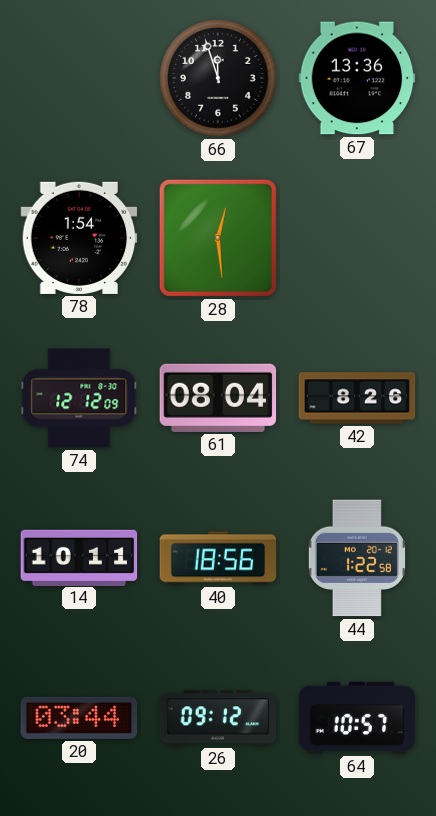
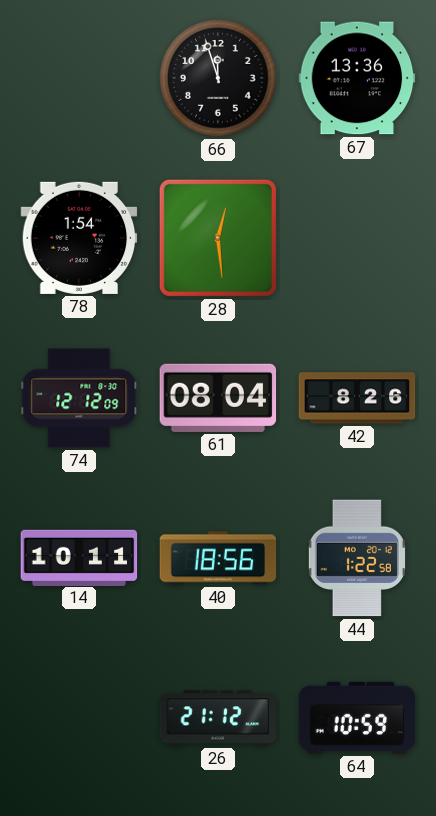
20: 03:44 -> none (79, 718)
26: 09:12 -> 21:12 (218, 718)
64: 10:57 -> 10:59 (357, 718)
